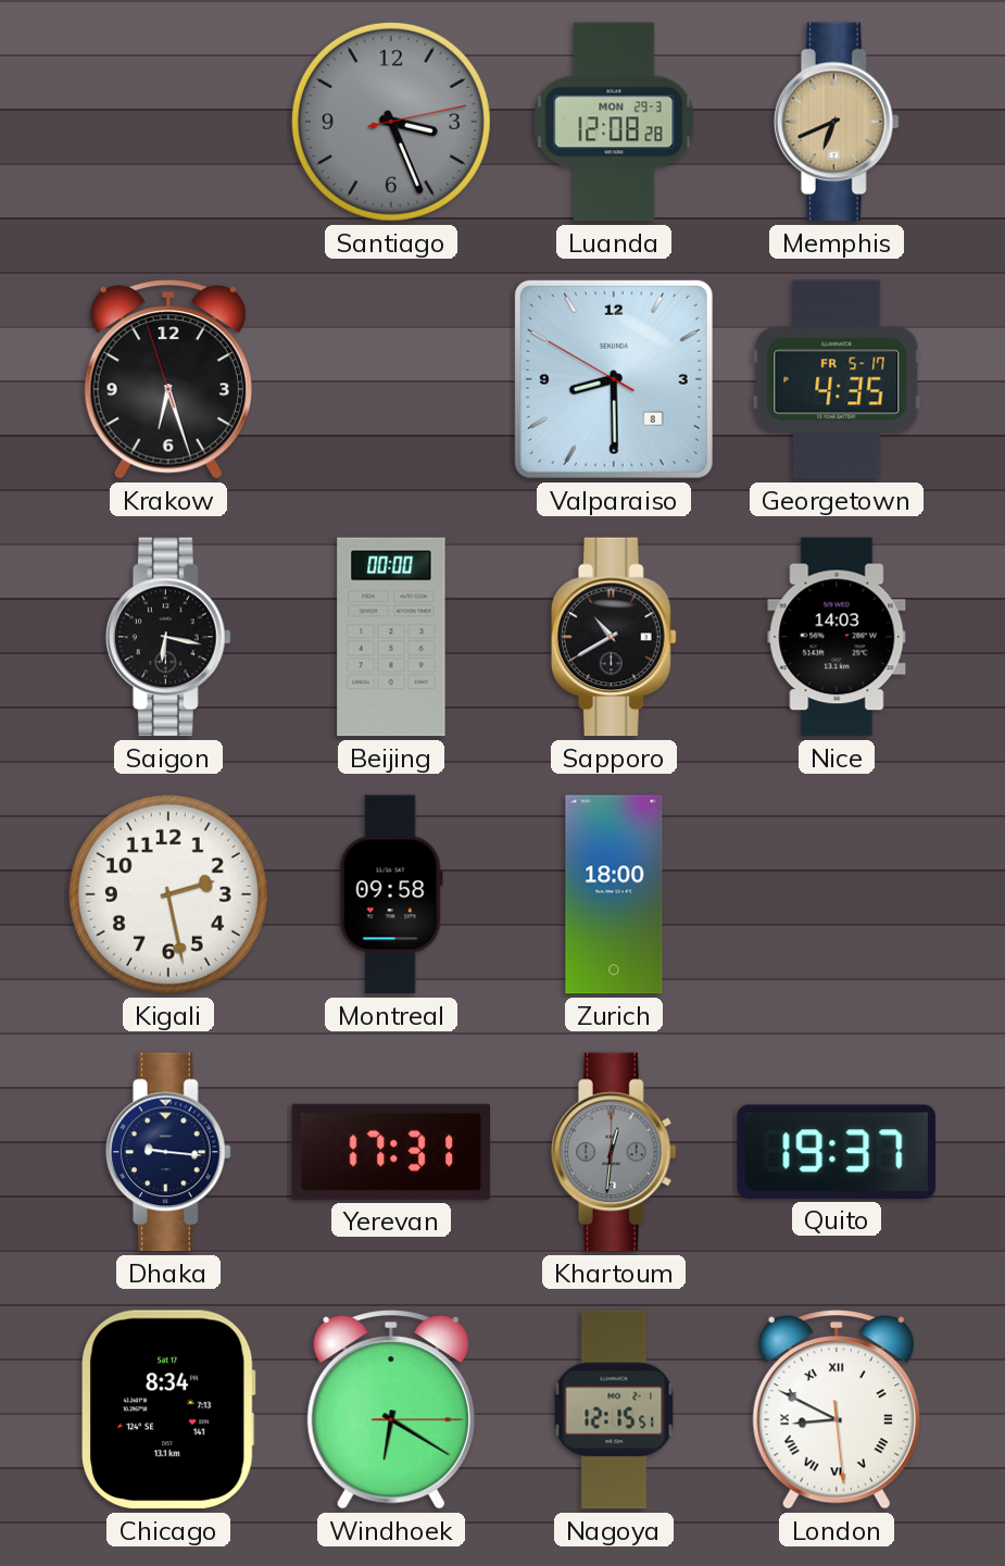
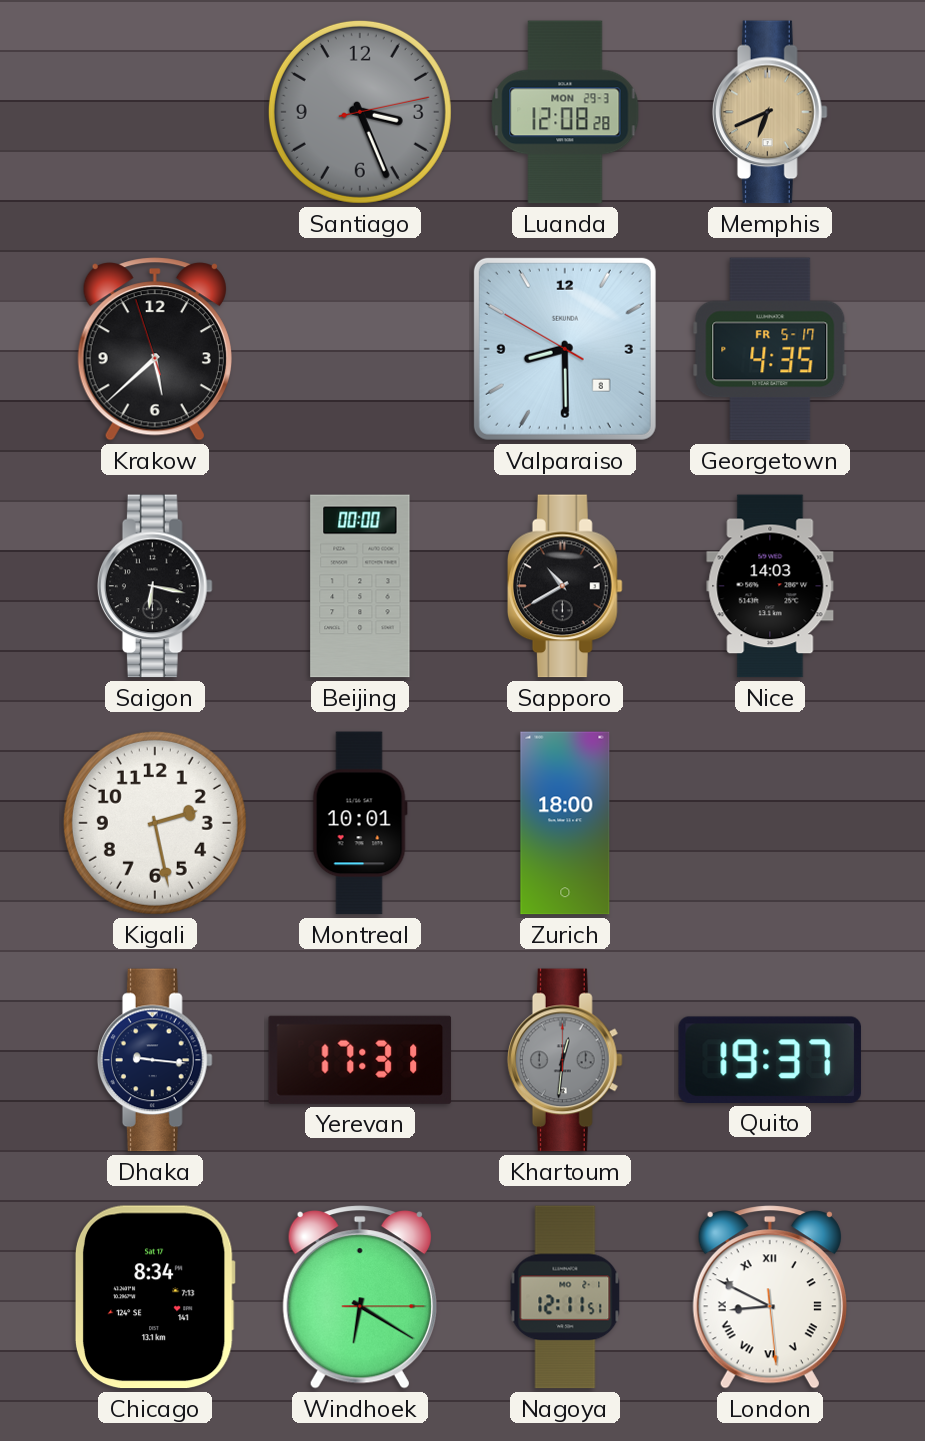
Krakow: 6:26 -> 5:37 (155, 349)
Montreal: 09:58 -> 10:01 (360, 823)
Nagoya: 12:15 -> 12:11 (565, 1297)
